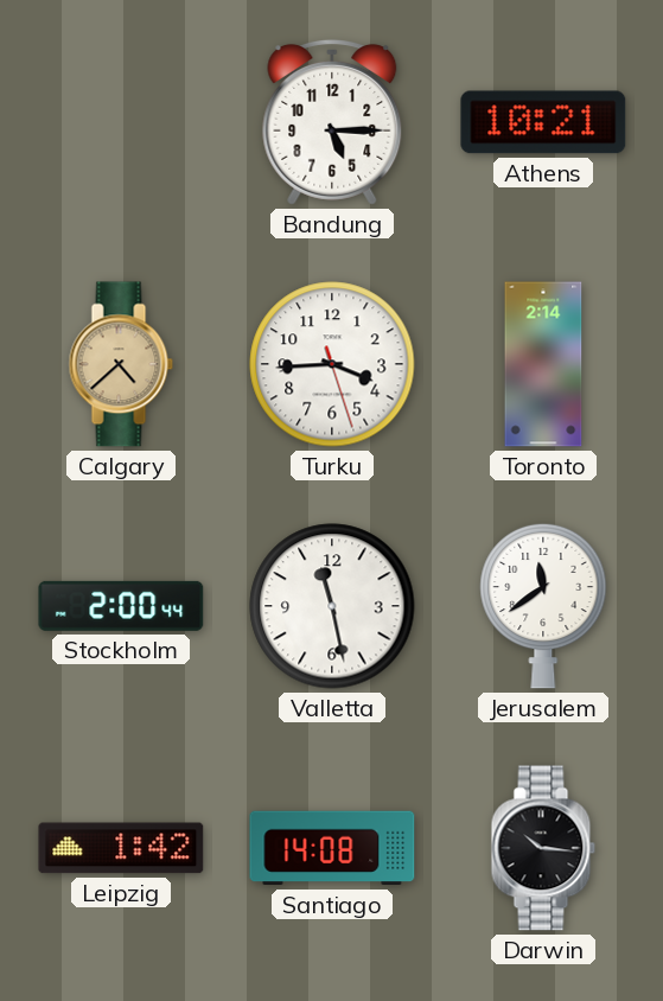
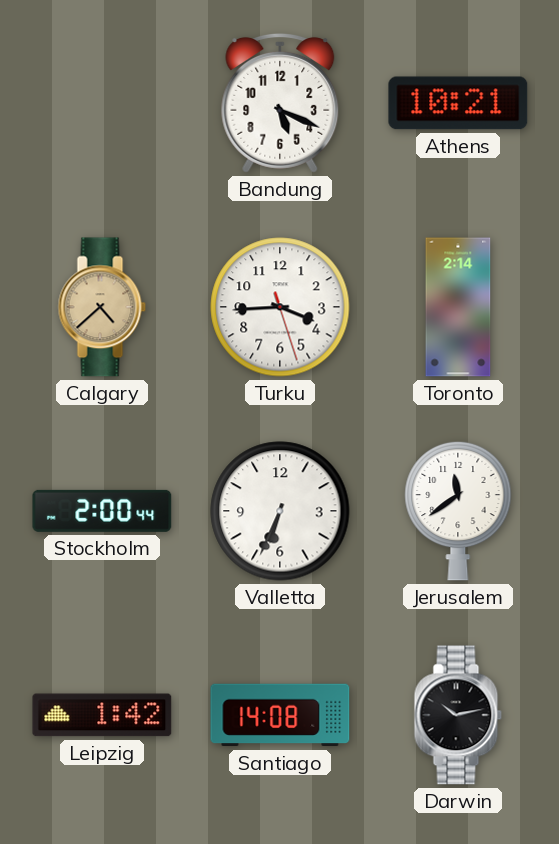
Bandung: 5:15 -> 5:19 (280, 103)
Valletta: 11:28 -> 6:34 (280, 511)
Darwin: 10:16 -> 10:13 (458, 715)
